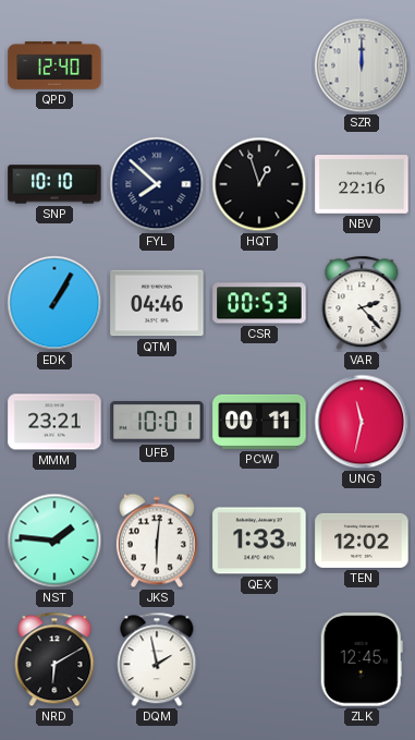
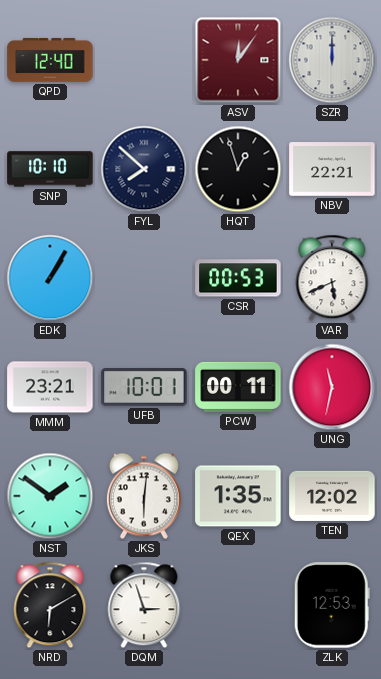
ASV: none -> 12:06 (238, 60)
NBV: 22:16 -> 22:21 (332, 169)
QTM: 04:46 -> none (157, 303)
VAR: 2:23 -> 5:41 (332, 278)
NST: 1:46 -> 1:51 (50, 496)
QEX: 1:33 -> 1:35 (238, 496)
DQM: 1:58 -> 2:57 (144, 605)
ZLK: 12:45 -> 12:53 (332, 605)
